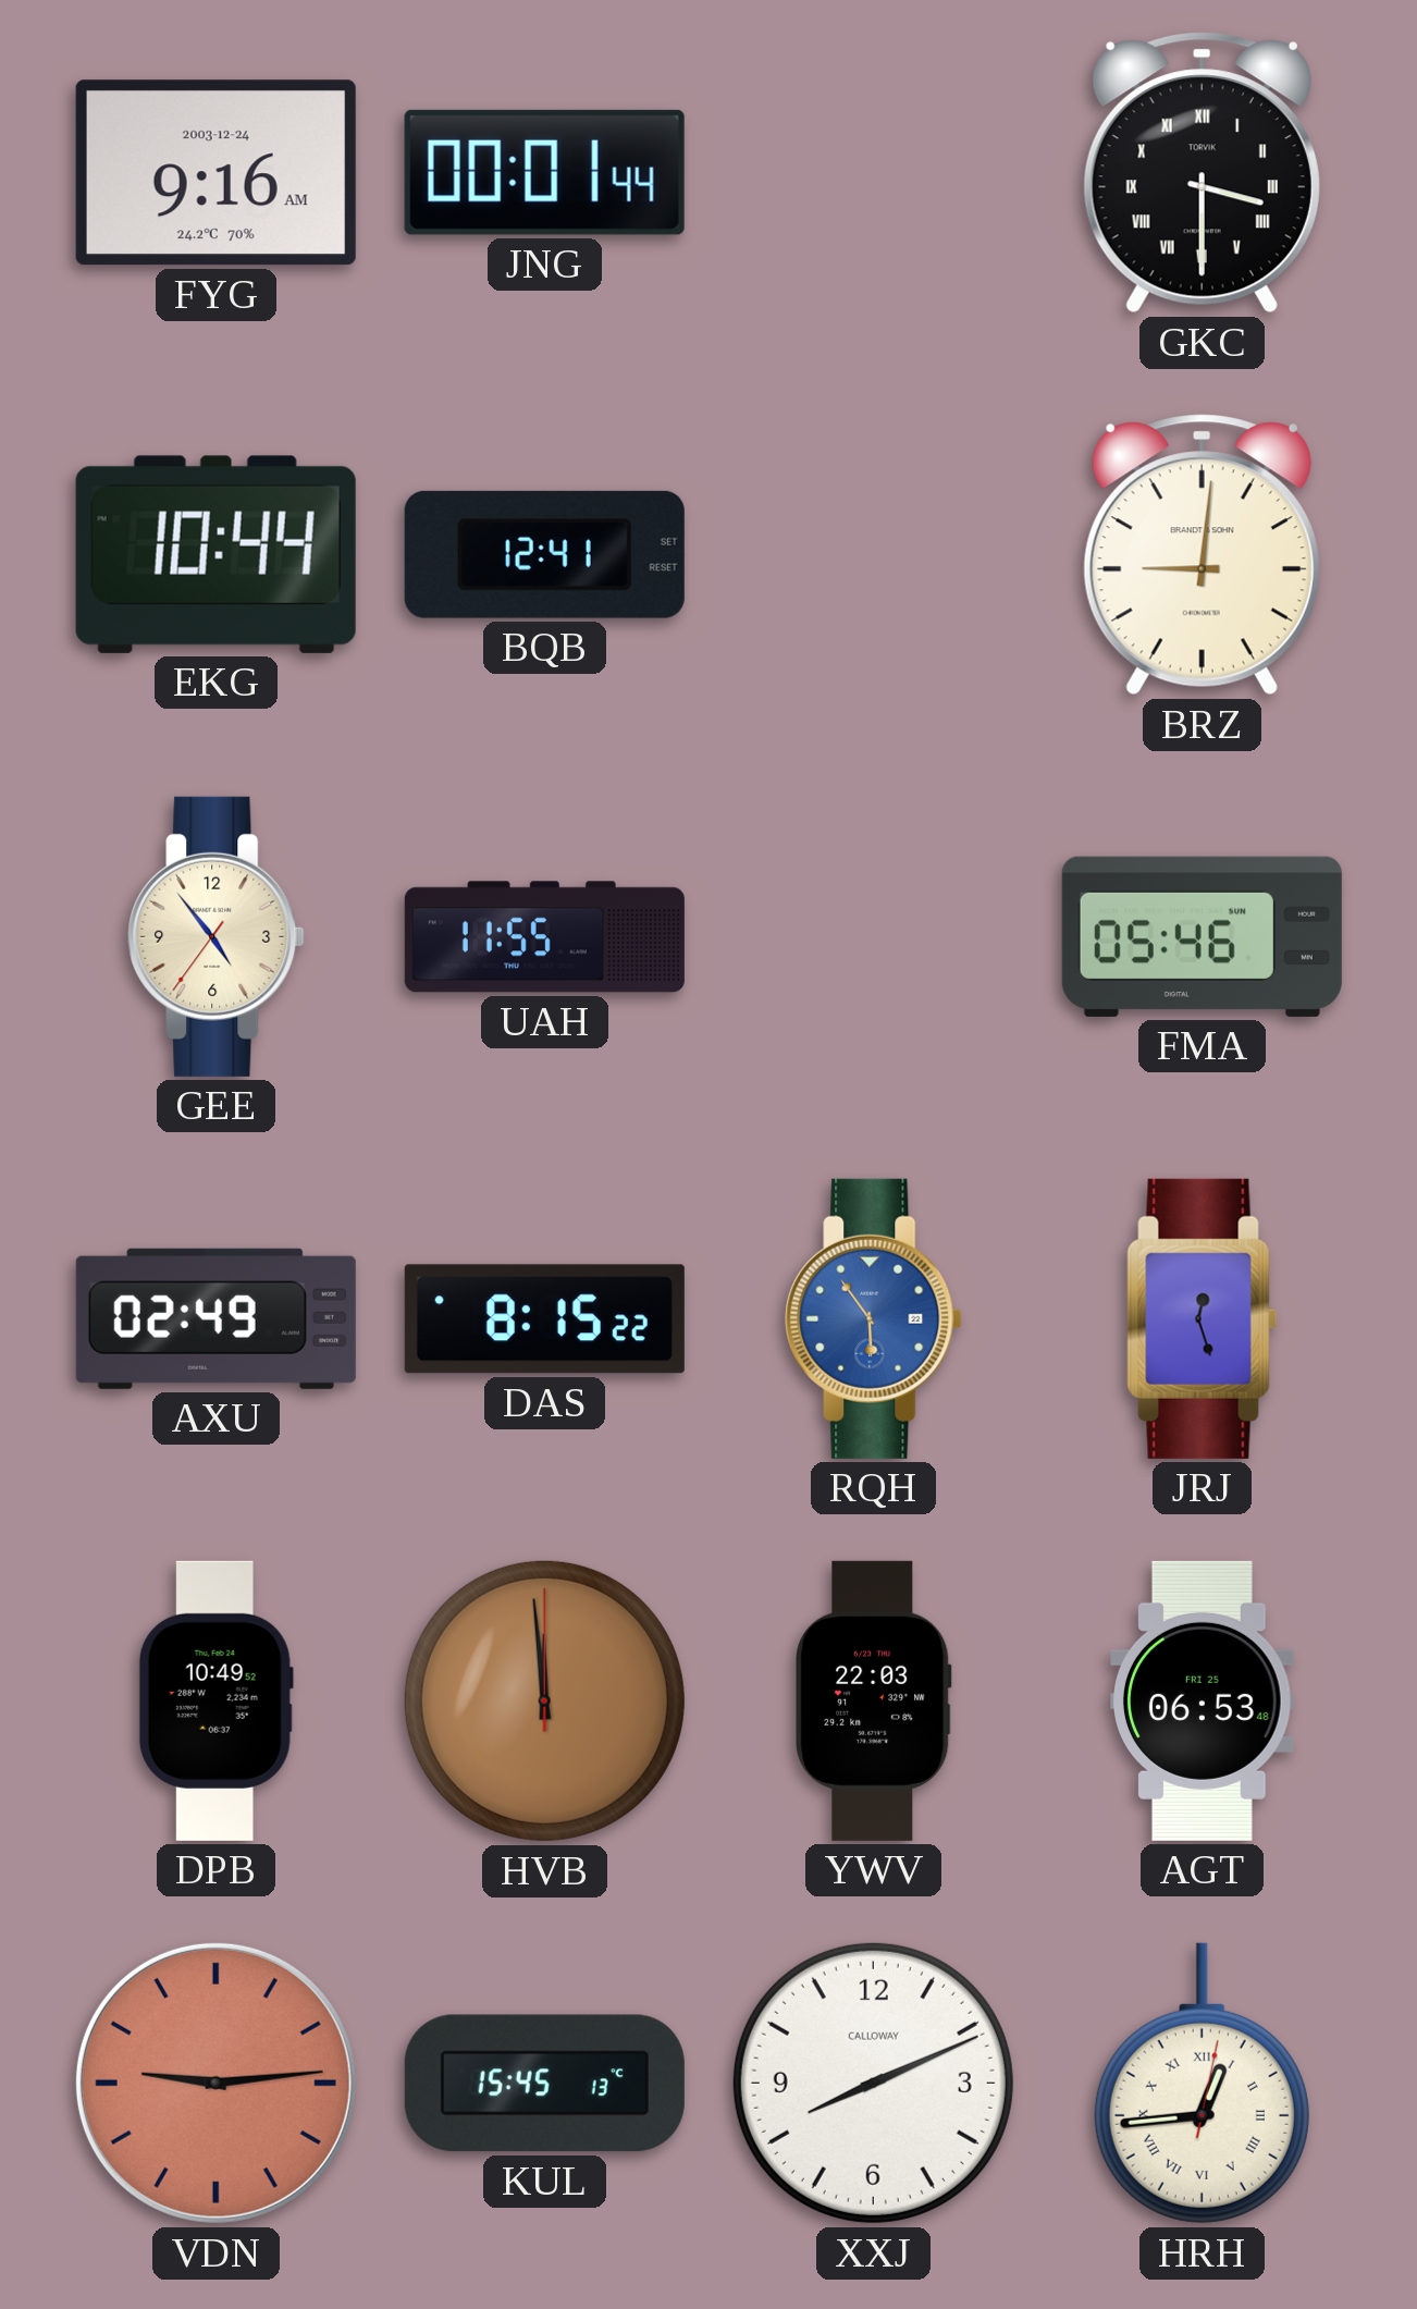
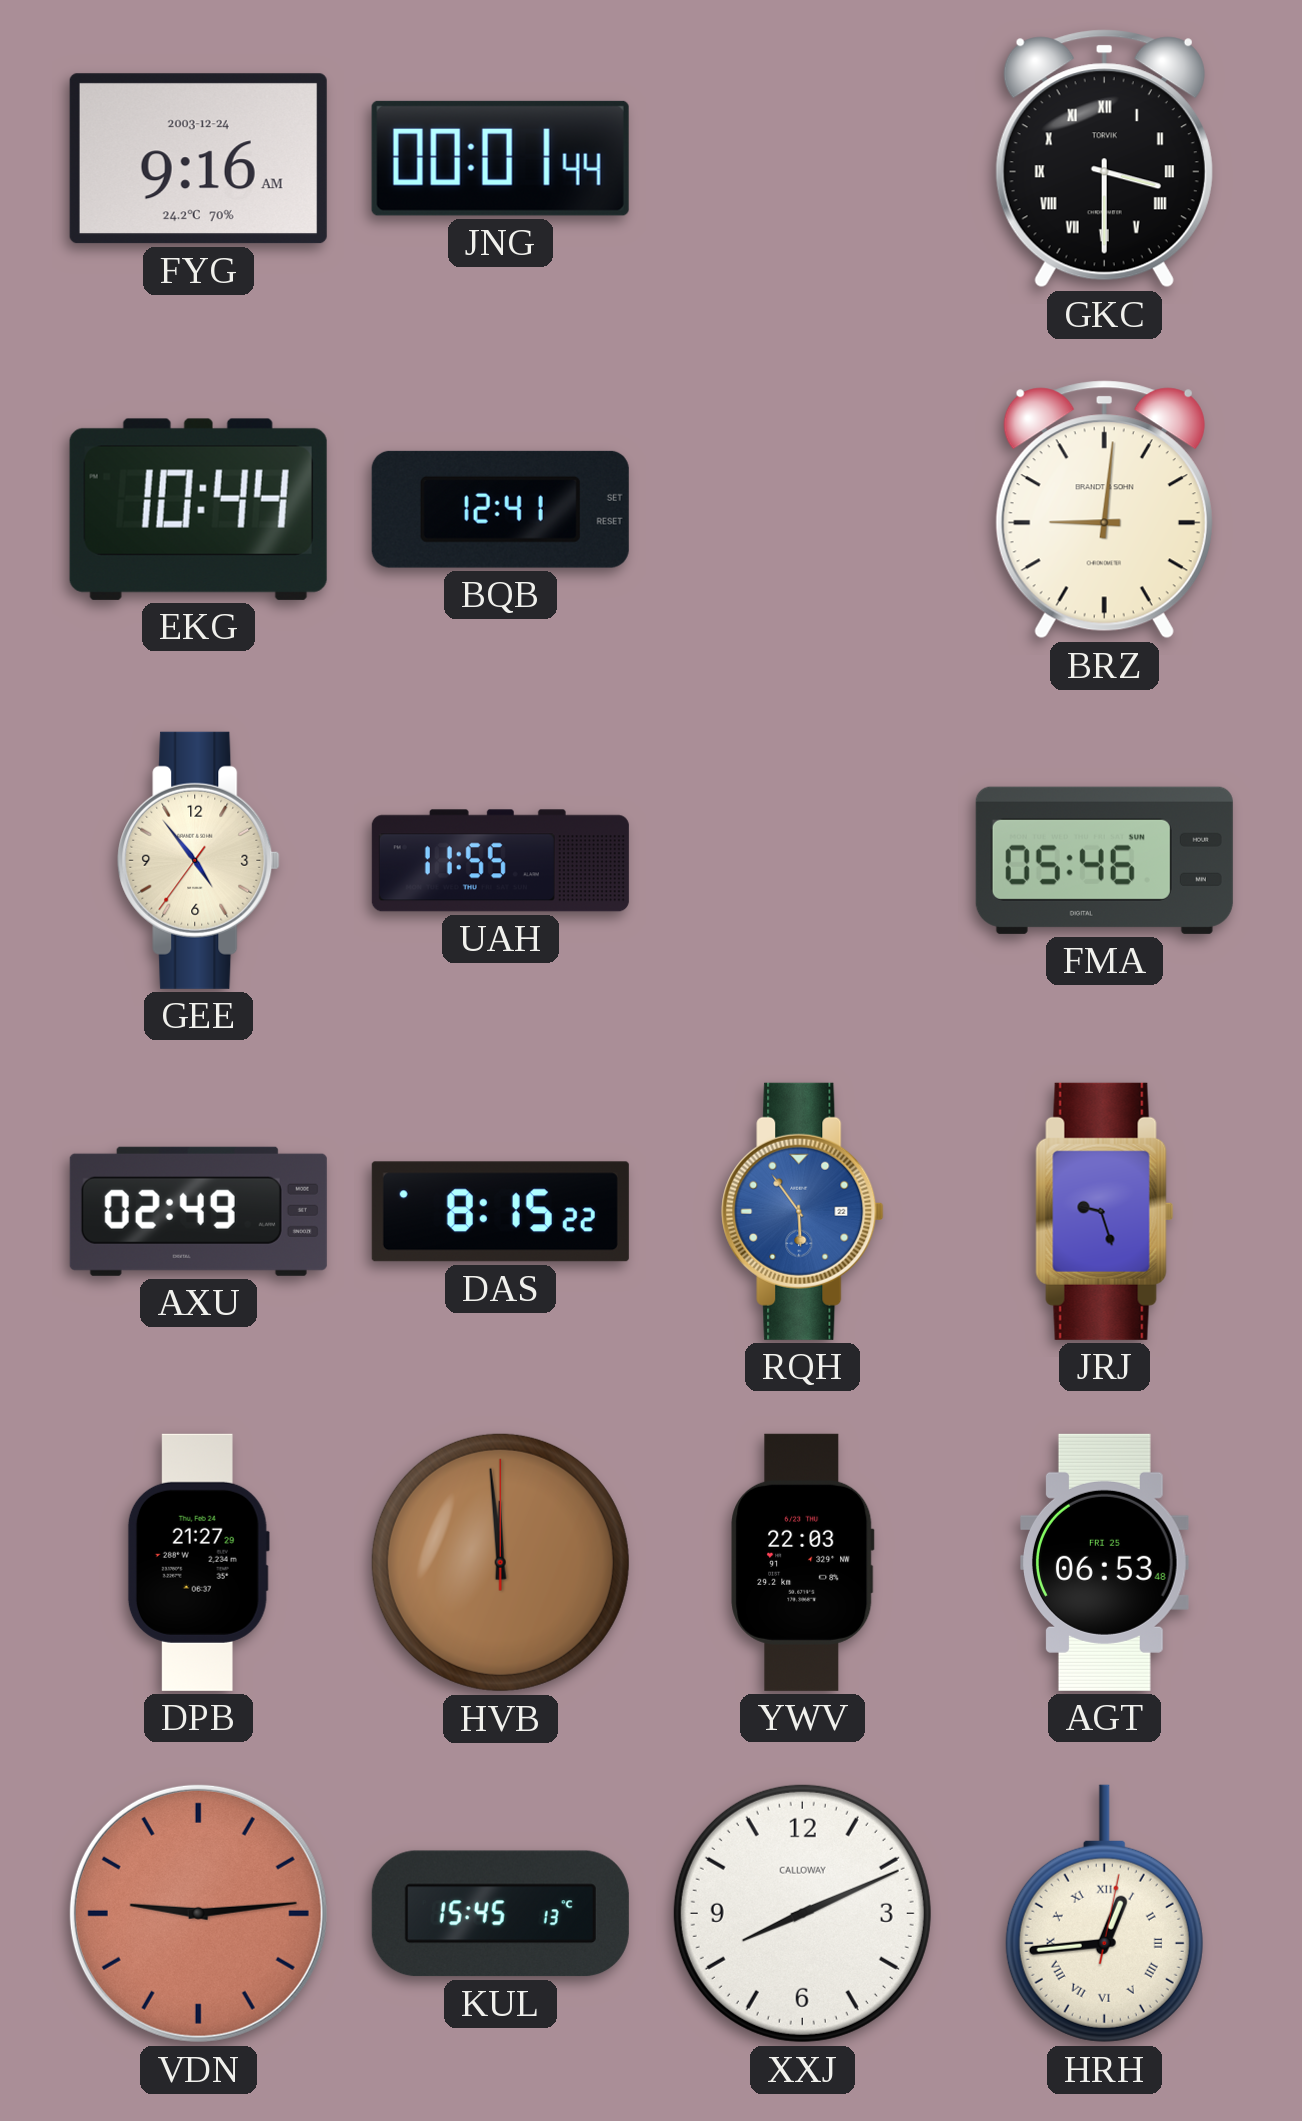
JRJ: 12:27 -> 9:27 (1105, 1211)
DPB: 10:49 -> 21:27 (198, 1562)
